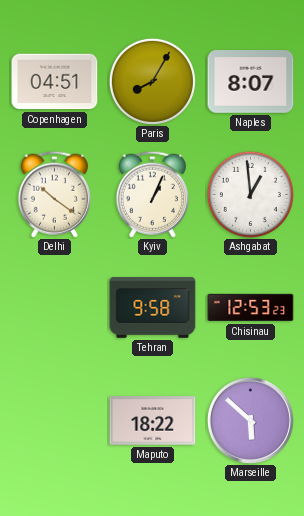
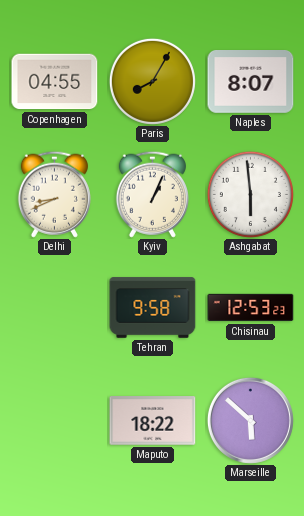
Copenhagen: 04:51 -> 04:55 (55, 82)
Delhi: 10:21 -> 8:41 (54, 194)
Ashgabat: 12:59 -> 5:59 (250, 194)
